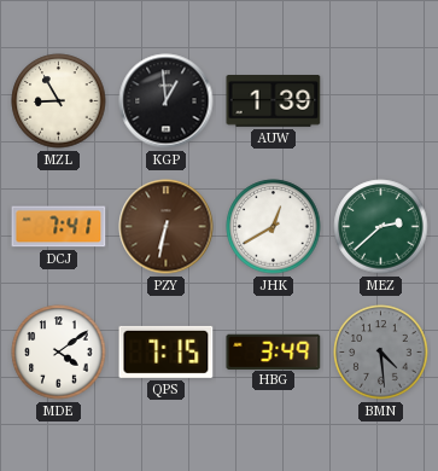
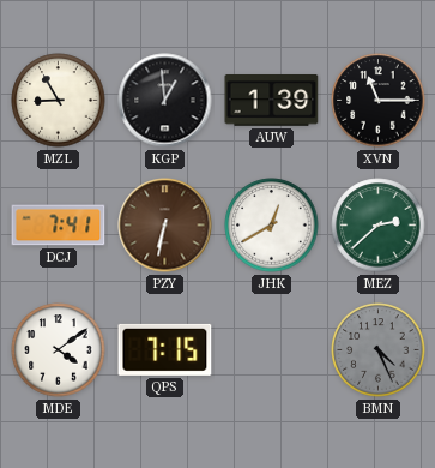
XVN: none -> 11:15 (379, 101)
HBG: 3:49 -> none (274, 351)
BMN: 4:29 -> 4:26 (379, 350)
